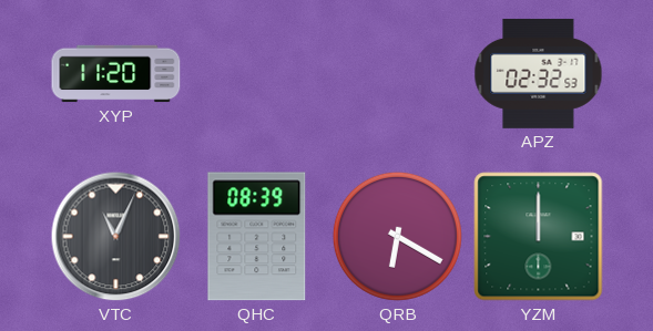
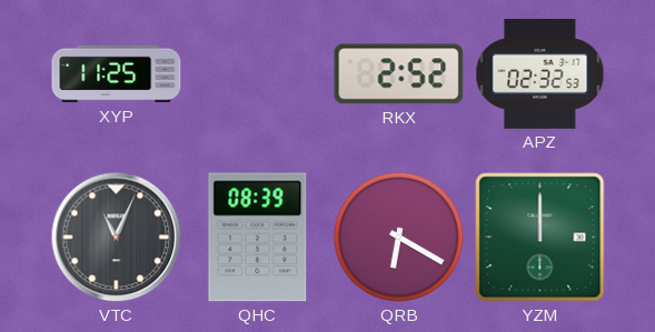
XYP: 11:20 -> 11:25 (117, 74)
RKX: none -> 2:52 (399, 74)
